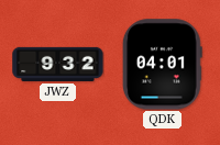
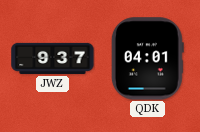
JWZ: 9:32 -> 9:37 (53, 58)
